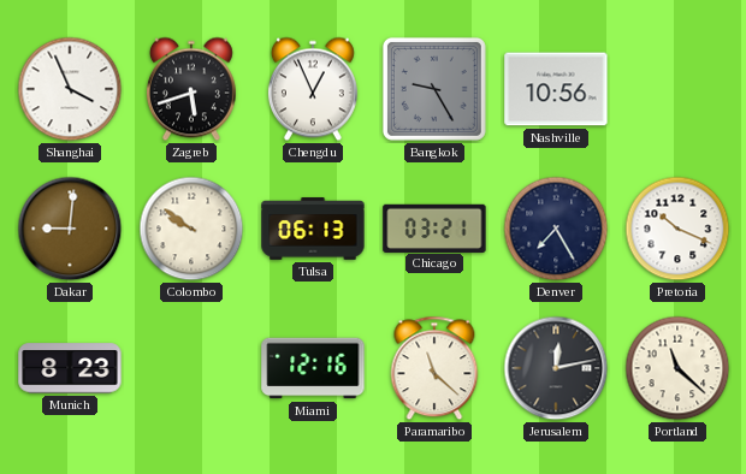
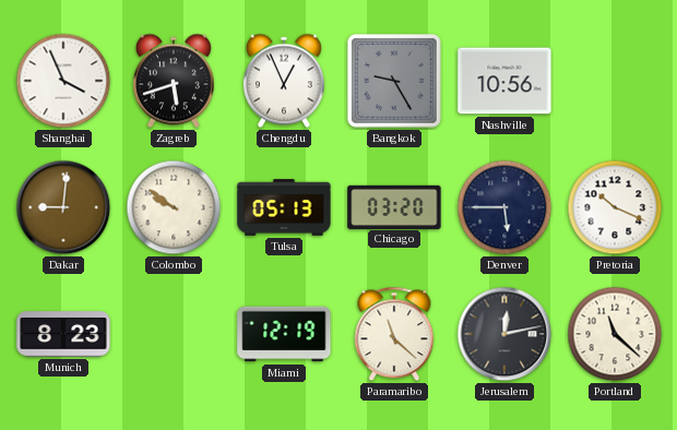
Tulsa: 06:13 -> 05:13 (284, 207)
Chicago: 03:21 -> 03:20 (394, 206)
Denver: 7:25 -> 5:45 (504, 207)
Miami: 12:16 -> 12:19 (284, 334)
